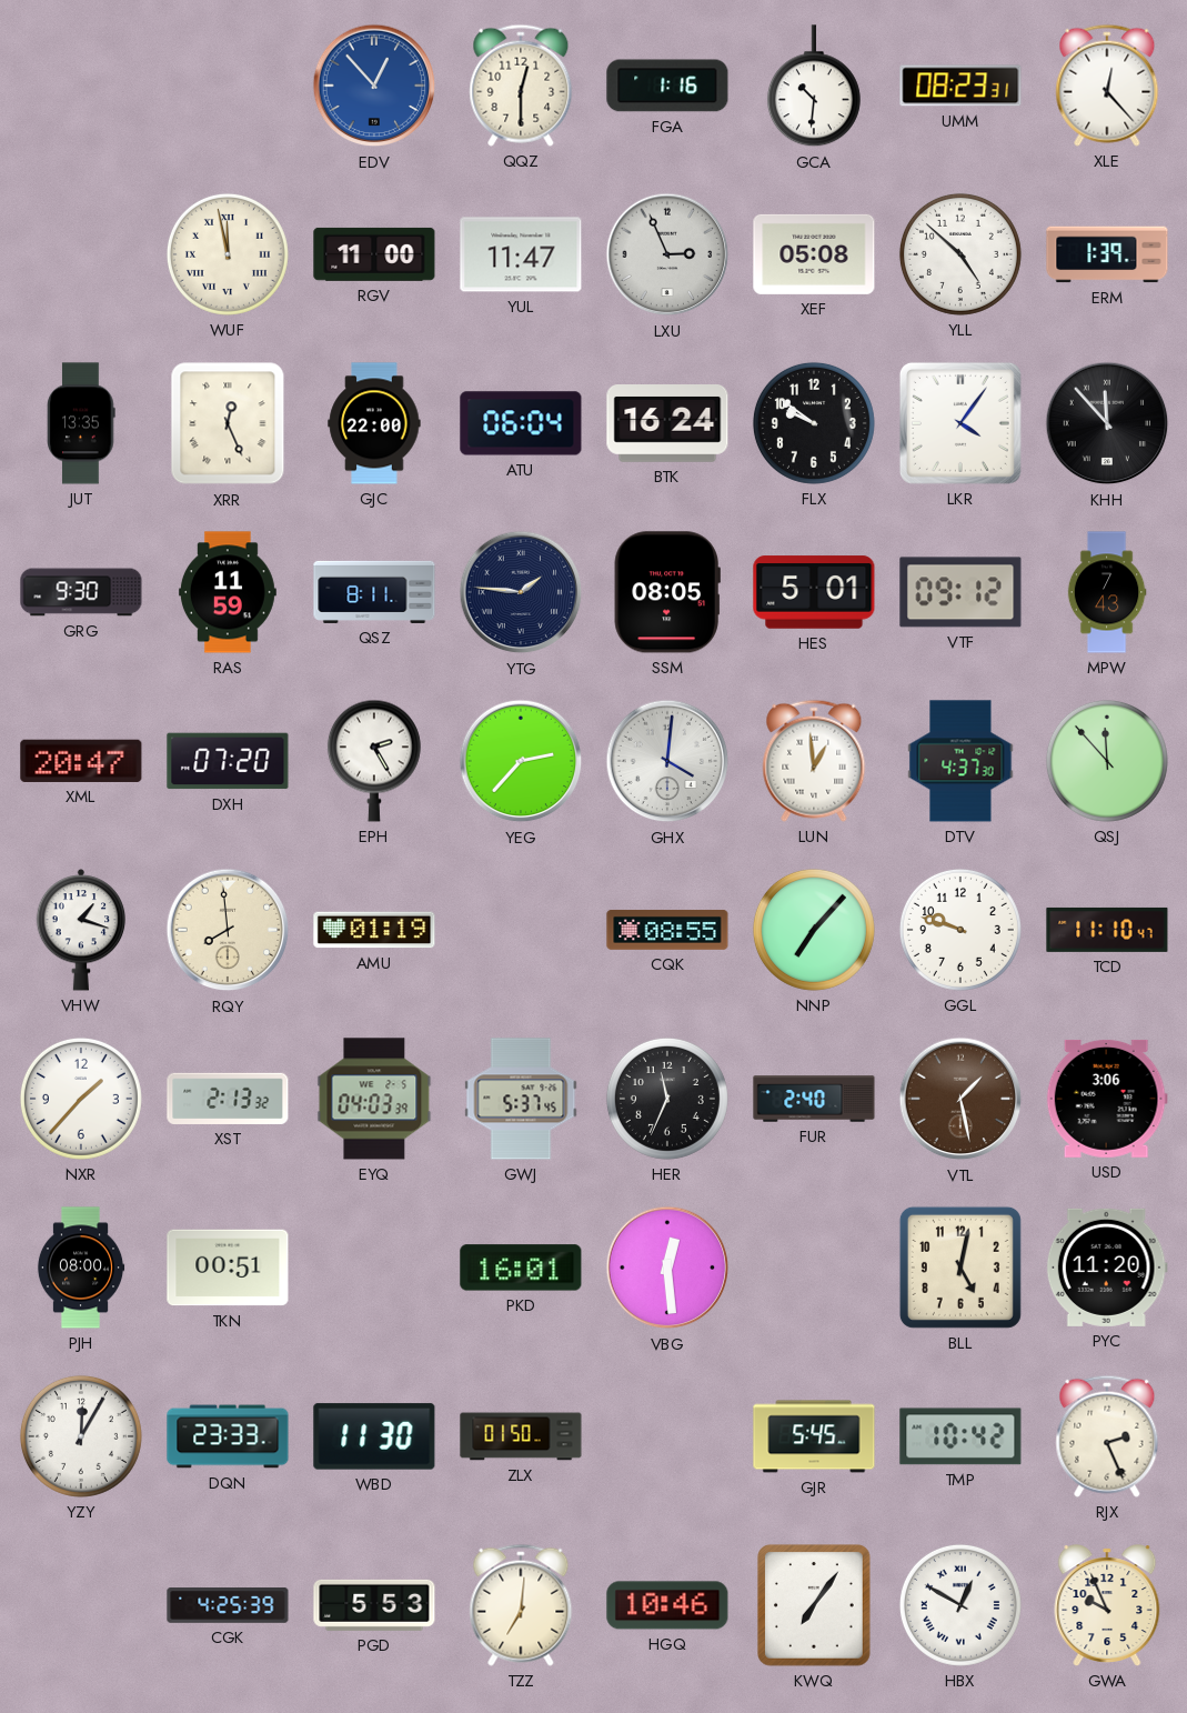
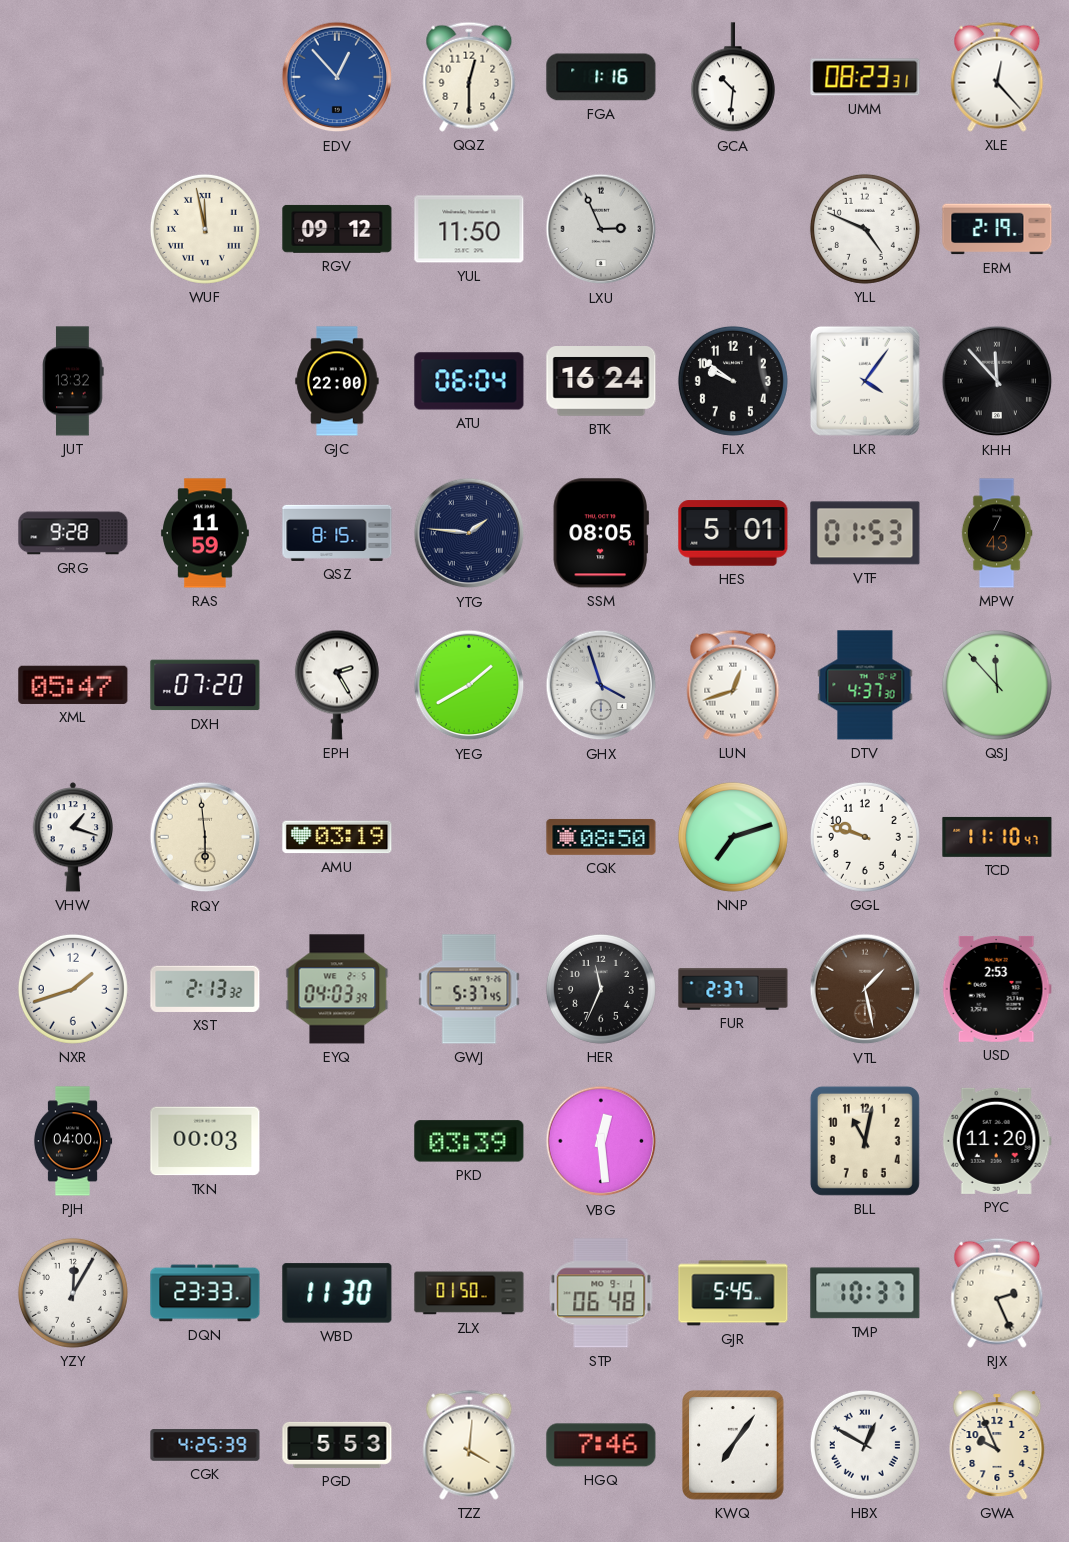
RGV: 11:00 -> 09:12 (337, 229)
YUL: 11:47 -> 11:50 (469, 229)
XEF: 05:08 -> none (814, 254)
YLL: 4:52 -> 4:49 (865, 229)
ERM: 1:39 -> 2:19 (997, 229)
JUT: 13:35 -> 13:32 (73, 381)
XRR: 12:26 -> none (228, 423)
GRG: 9:30 -> 9:28 (73, 533)
QSZ: 8:11 -> 8:15 (337, 533)
VTF: 09:12 -> 01:53 (865, 533)
XML: 20:47 -> 05:47 (73, 685)
YEG: 2:37 -> 1:40 (469, 685)
GHX: 4:01 -> 3:57 (601, 685)
LUN: 12:59 -> 12:42 (733, 685)
RQY: 7:59 -> 5:59 (205, 837)
AMU: 01:19 -> 03:19 (337, 837)
CQK: 08:55 -> 08:50 (601, 837)
NNP: 7:07 -> 7:12 (733, 837)
NXR: 1:37 -> 1:42 (73, 989)
FUR: 2:40 -> 2:37 (733, 989)
USD: 3:06 -> 2:53 (997, 989)
PJH: 08:00 -> 04:00 (73, 1141)
TKN: 00:51 -> 00:03 (205, 1141)
PKD: 16:01 -> 03:39 (469, 1141)
BLL: 5:02 -> 11:02 (865, 1141)
STP: none -> 06:48 (601, 1293)
TMP: 10:42 -> 10:37 (865, 1293)
TZZ: 7:01 -> 4:01 (469, 1445)
HGQ: 10:46 -> 7:46 (601, 1445)
